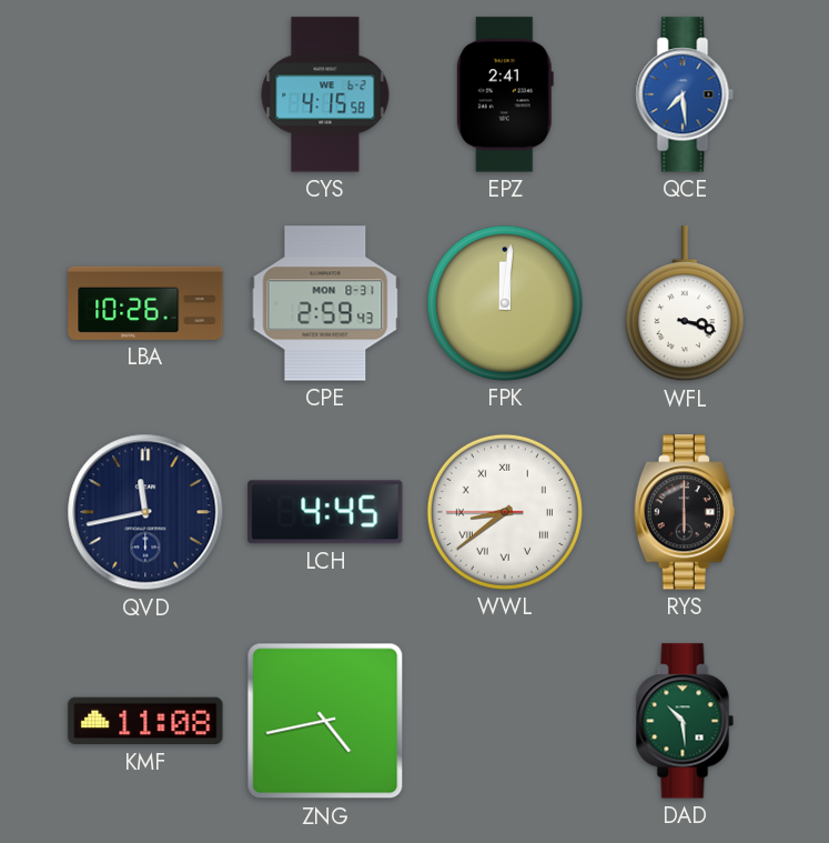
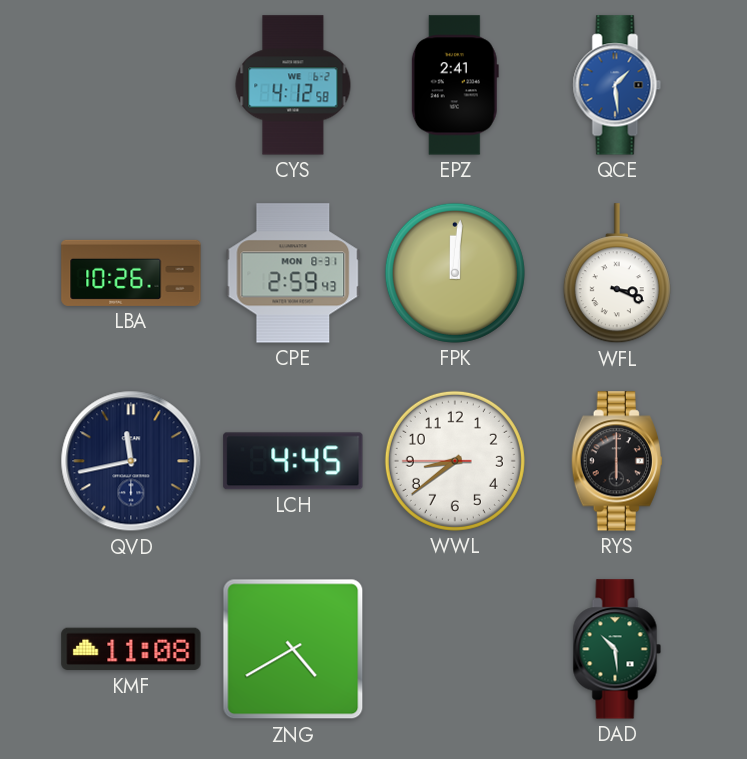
CYS: 4:15 -> 4:12 (293, 85)
QCE: 7:29 -> 1:29 (617, 85)
WFL: 3:18 -> 3:19 (617, 274)
WWL numerals: Roman -> Arabic (455, 461)
ZNG: 4:43 -> 4:40 (293, 649)
